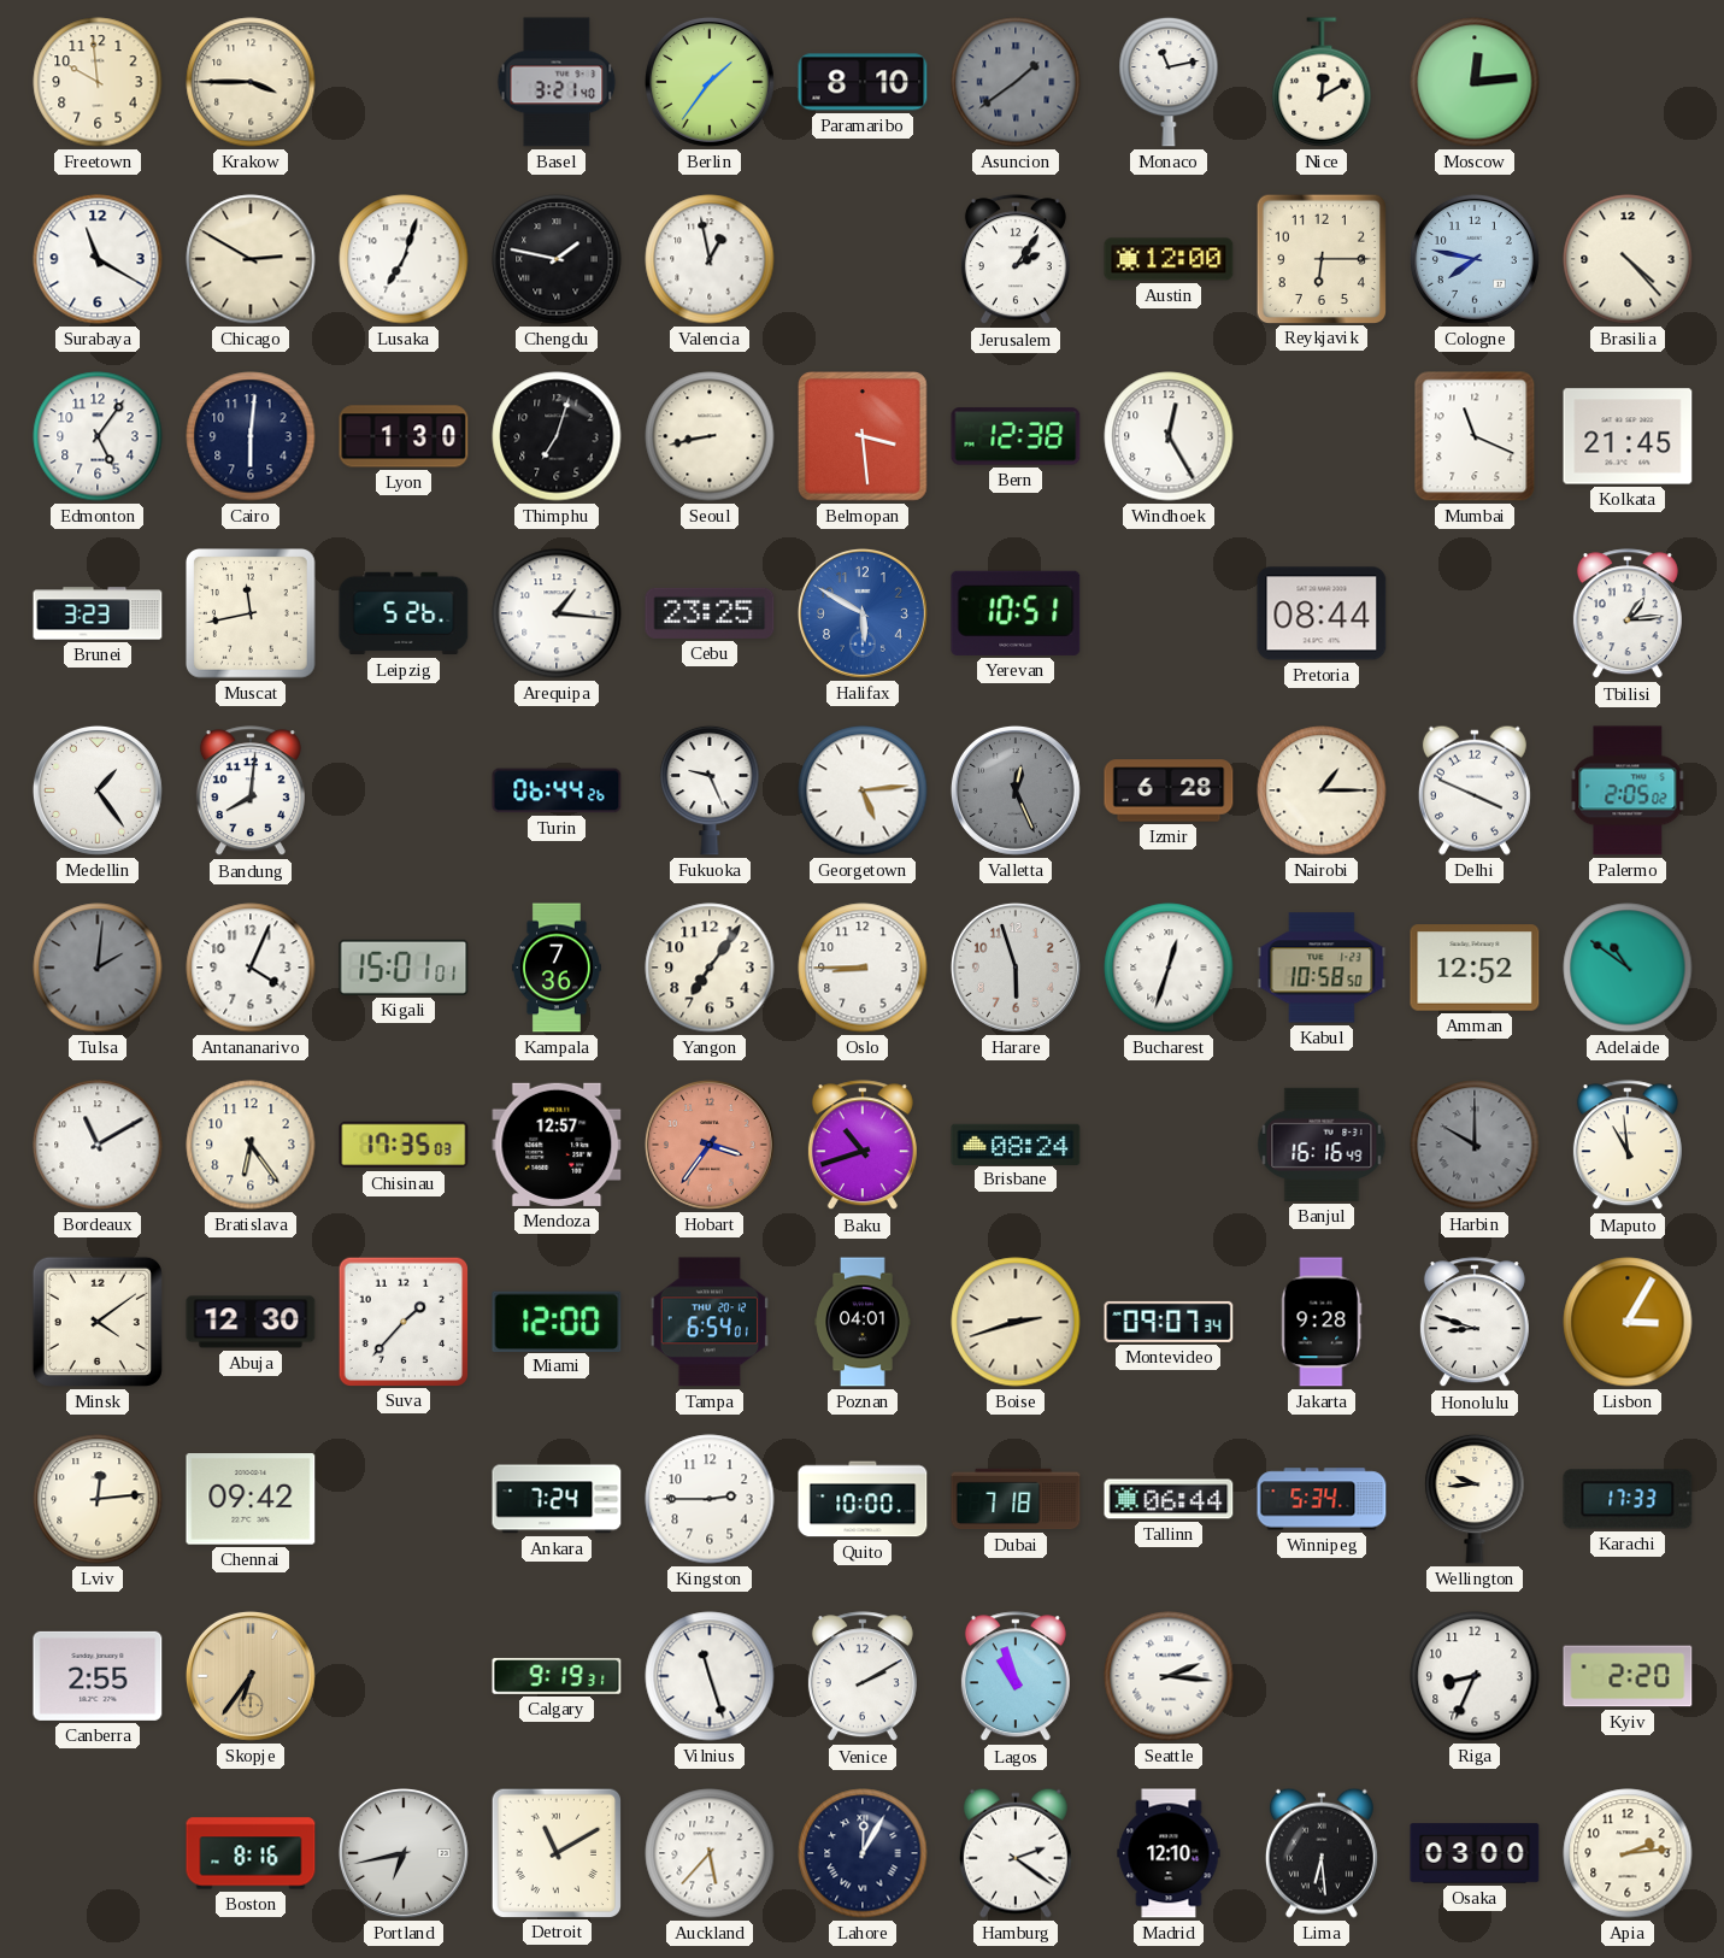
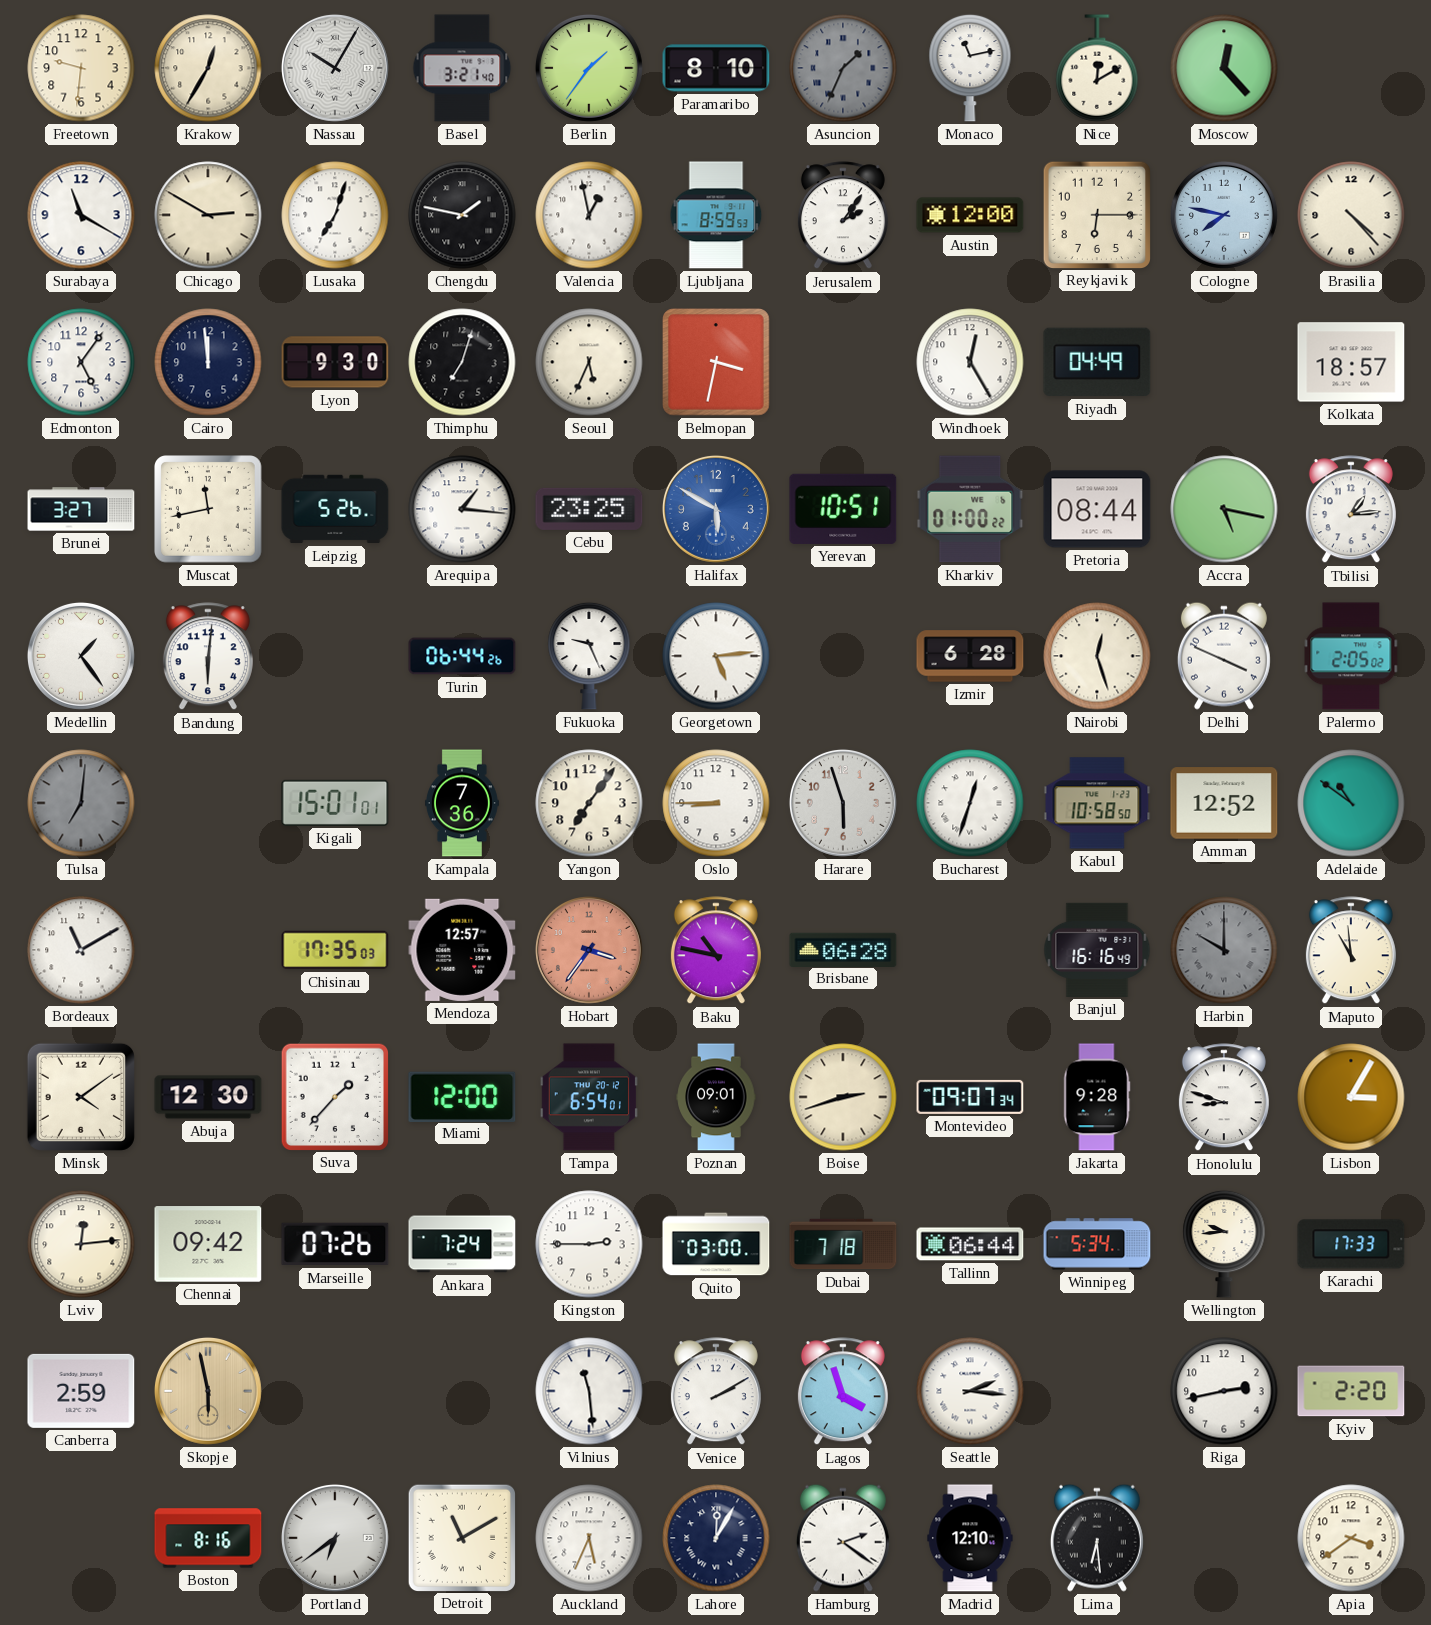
Freetown: 9:59 -> 9:31 (81, 68)
Krakow: 3:45 -> 12:35 (208, 68)
Nassau: none -> 10:05 (335, 68)
Asuncion: 1:39 -> 1:34 (843, 68)
Moscow: 12:14 -> 12:23 (1224, 68)
Ljubljana: none -> 8:59 (716, 215)
Cairo: 6:01 -> 11:59 (208, 362)
Lyon: 1:30 -> 9:30 (335, 362)
Seoul: 8:43 -> 5:34 (589, 362)
Belmopan: 3:29 -> 3:32 (717, 363)
Bern: 12:38 -> none (1016, 436)
Riyadh: none -> 04:49 (1097, 362)
Mumbai: 11:19 -> none (1475, 436)
Kolkata: 21:45 -> 18:57 (1351, 362)
Brunei: 3:23 -> 3:27 (81, 509)
Kharkiv: none -> 01:00 (970, 509)
Accra: none -> 5:17 (1224, 509)
Bandung: 8:01 -> 6:01 (208, 657)
Valletta: 12:26 -> none (1016, 790)
Nairobi: 1:15 -> 12:27 (1097, 656)
Tulsa: 2:01 -> 7:01 (81, 803)
Antananarivo: 4:04 -> none (251, 968)
Bratislava: 6:24 -> none (251, 1145)
Baku: 10:42 -> 10:47 (716, 951)
Brisbane: 08:24 -> 06:28 (843, 949)
Poznan: 04:01 -> 09:01 (716, 1097)
Marseille: none -> 07:26 (335, 1244)
Quito: 10:00 -> 03:00 (716, 1244)
Canberra: 2:55 -> 2:59 (81, 1391)
Skopje: 6:36 -> 5:58 (208, 1391)
Calgary: 9:19 -> none (557, 1676)
Vilnius: 11:27 -> 11:29 (589, 1391)
Lagos: 10:57 -> 3:57 (843, 1392)
Riga: 8:34 -> 2:43 (1224, 1391)
Portland: 6:43 -> 6:39 (335, 1538)
Auckland: 5:37 -> 5:34 (589, 1538)
Osaka: 03:00 -> none (1475, 1853)
Apia: 2:14 -> 3:39 (1351, 1538)
